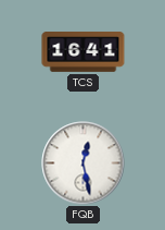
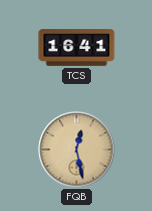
FQB dial: white -> champagne (77, 150)
